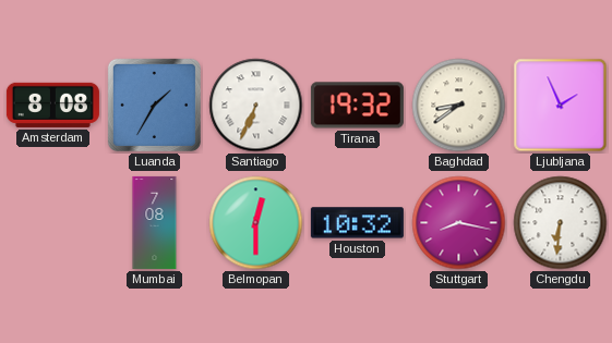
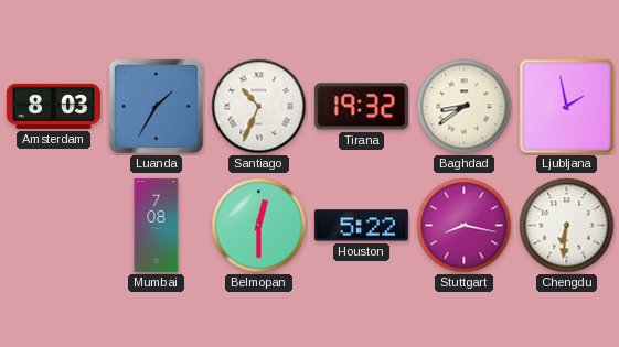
Amsterdam: 8:08 -> 8:03 (53, 106)
Santiago: 6:34 -> 10:34 (259, 107)
Ljubljana: 1:56 -> 1:58 (567, 107)
Houston: 10:32 -> 5:22 (361, 226)
